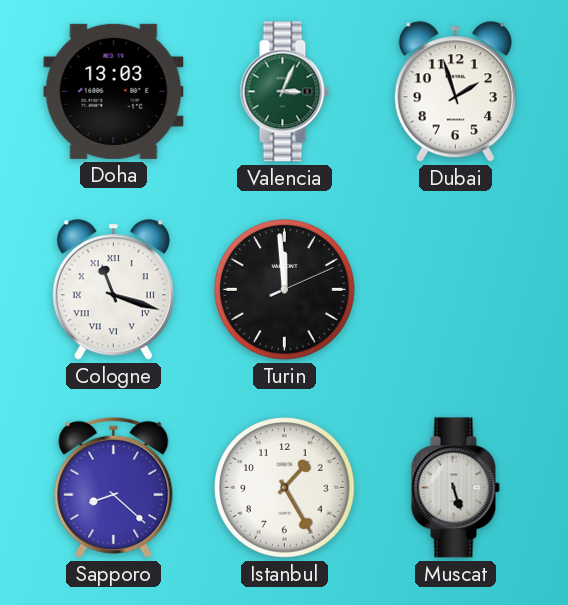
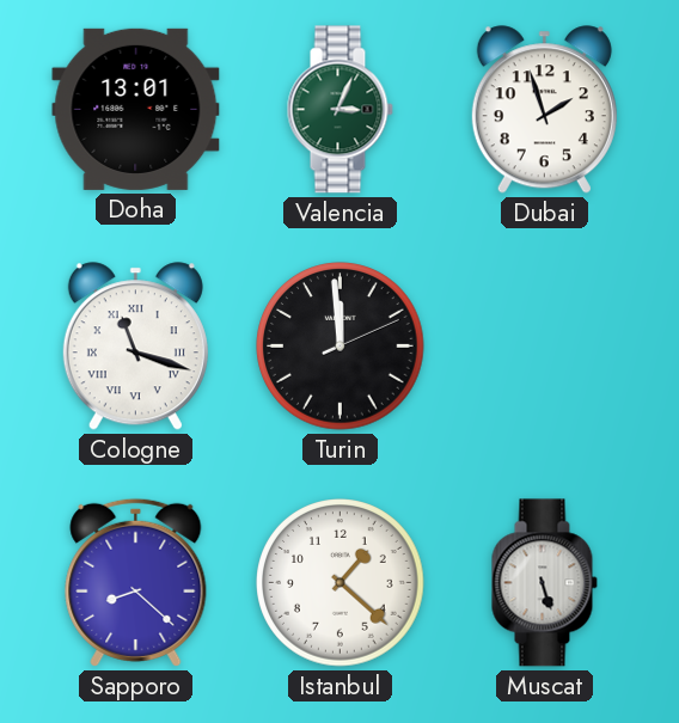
Doha: 13:03 -> 13:01 (136, 109)
Istanbul: 1:25 -> 1:22 (341, 583)
